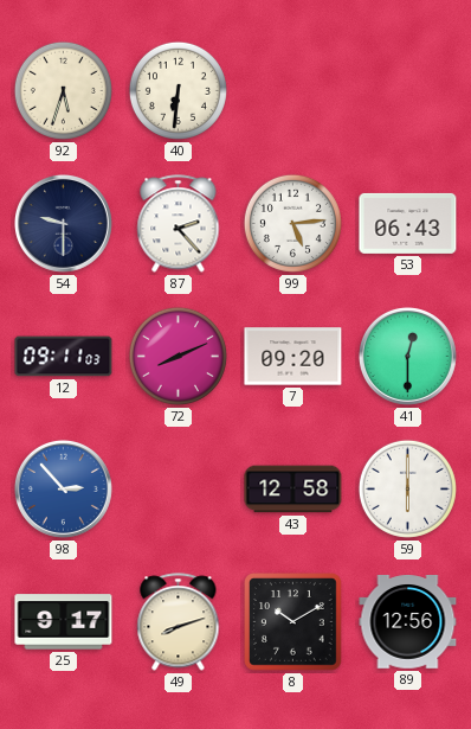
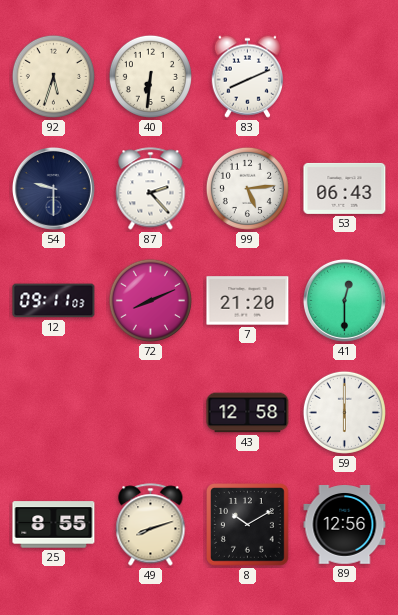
83: none -> 8:11 (247, 76)
7: 09:20 -> 21:20 (248, 301)
98: 2:53 -> none (63, 488)
25: 9:17 -> 8:55 (54, 525)
